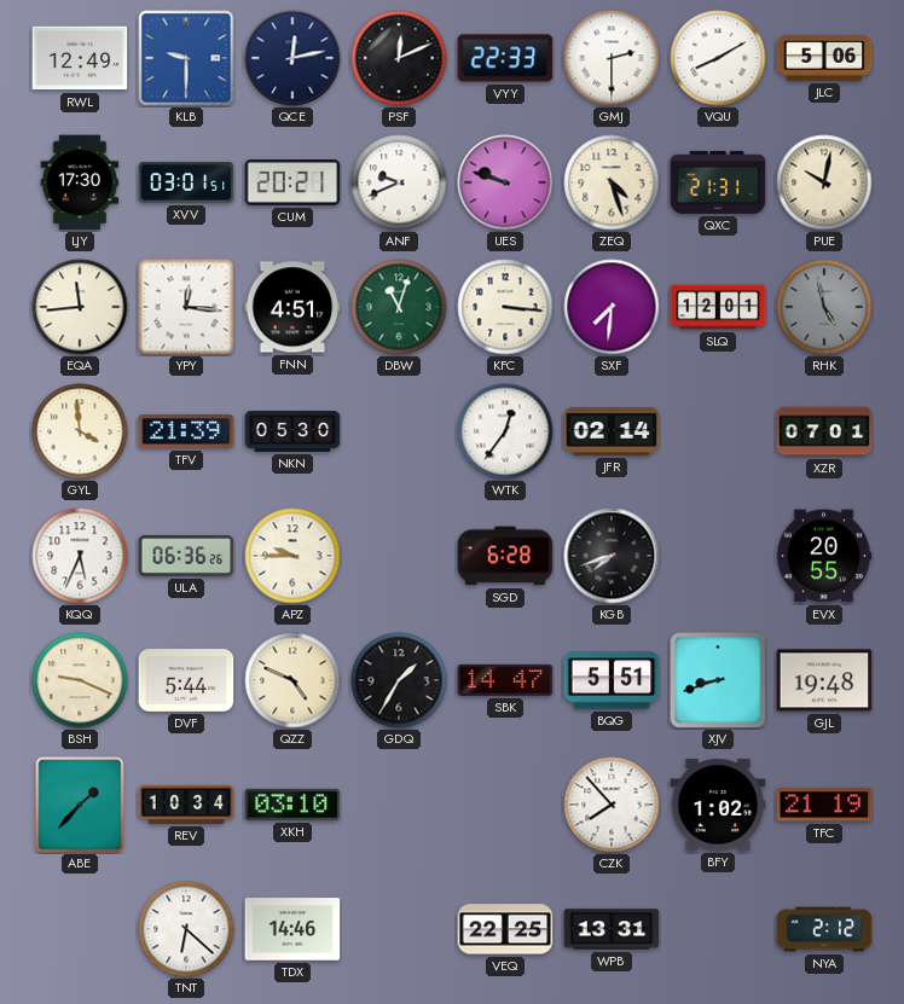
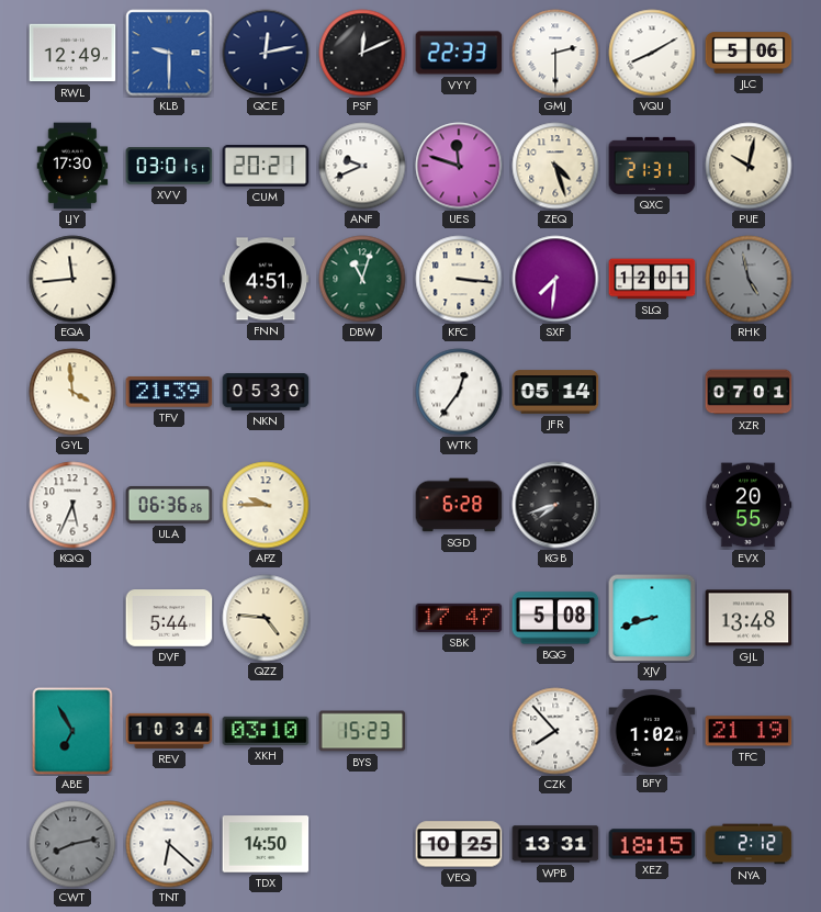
UES: 9:48 -> 11:48 (459, 166)
YPY: 12:16 -> none (186, 307)
JFR: 02:14 -> 05:14 (555, 392)
BSH: 9:19 -> none (80, 680)
QZZ: 4:49 -> 4:46 (266, 618)
GDQ: 1:35 -> none (399, 680)
SBK: 14:47 -> 17:47 (459, 618)
BQG: 5:51 -> 5:08 (555, 618)
GJL: 19:48 -> 13:48 (749, 618)
ABE: 1:37 -> 6:55 (72, 731)
BYS: none -> 15:23 (362, 731)
CWT: none -> 8:13 (72, 844)
TDX: 14:46 -> 14:50 (266, 844)
VEQ: 22:25 -> 10:25 (459, 844)
XEZ: none -> 18:15 (652, 844)
